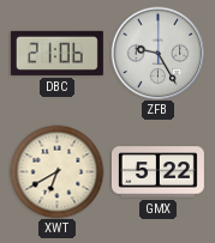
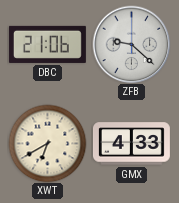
ZFB: 9:25 -> 9:22 (131, 44)
GMX: 5:22 -> 4:33 (131, 144)
